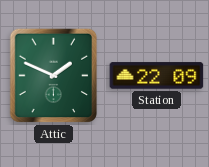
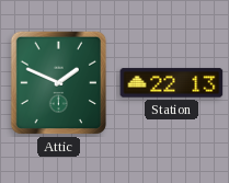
Station: 22:09 -> 22:13 (172, 83)
